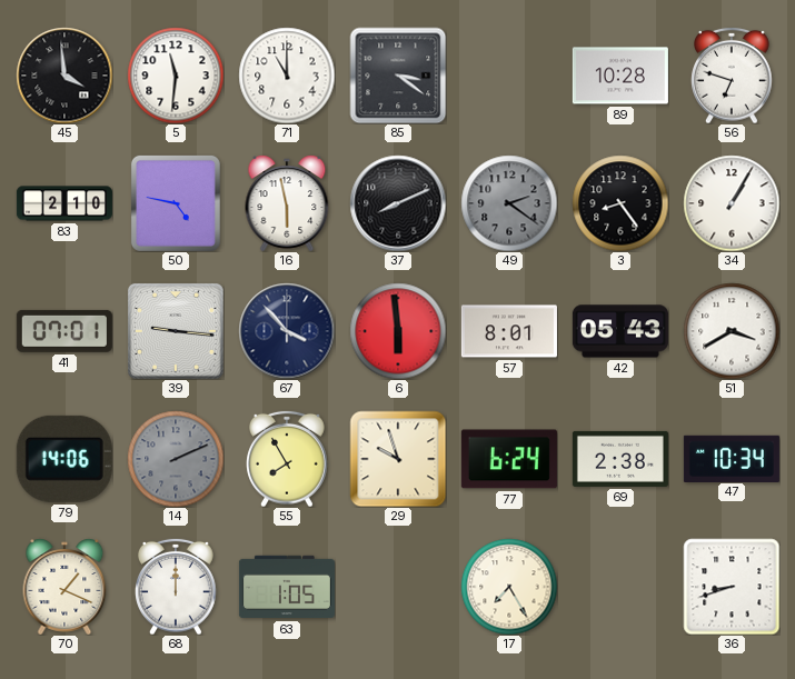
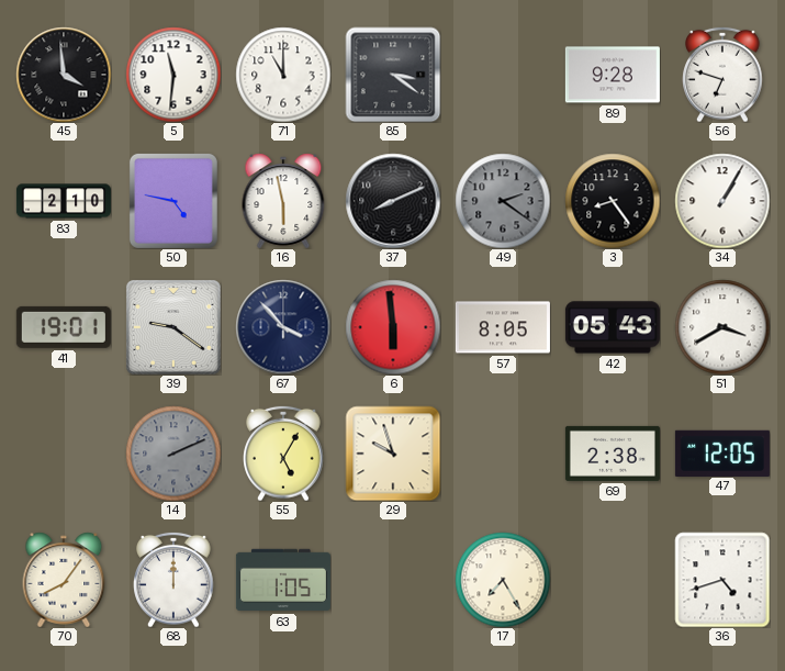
89: 10:28 -> 9:28 (613, 75)
41: 07:01 -> 19:01 (64, 327)
39: 9:16 -> 9:21 (173, 327)
57: 8:01 -> 8:05 (503, 327)
79: 14:06 -> none (64, 459)
55: 7:55 -> 5:05 (283, 454)
77: 6:24 -> none (509, 459)
47: 10:34 -> 12:05 (722, 452)
70: 1:19 -> 8:06 (64, 580)
36: 8:42 -> 4:42 (722, 580)
